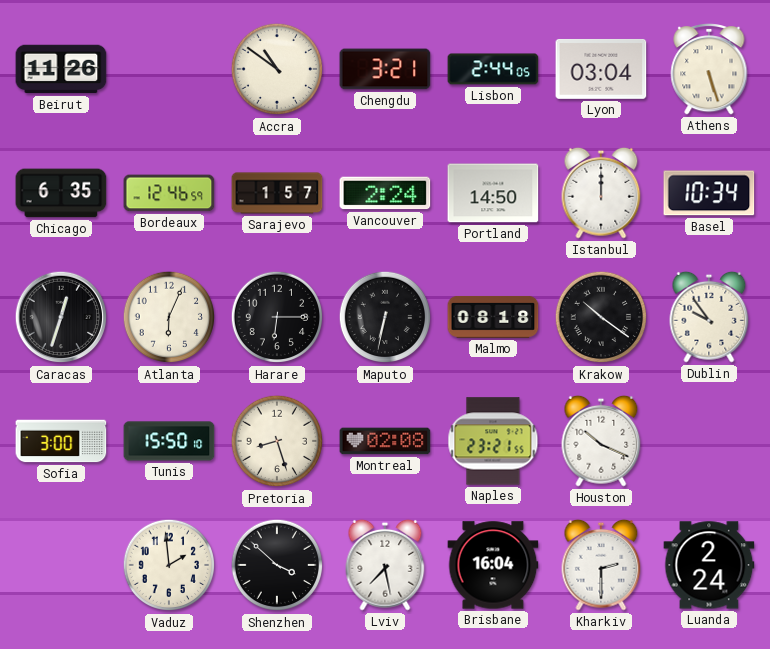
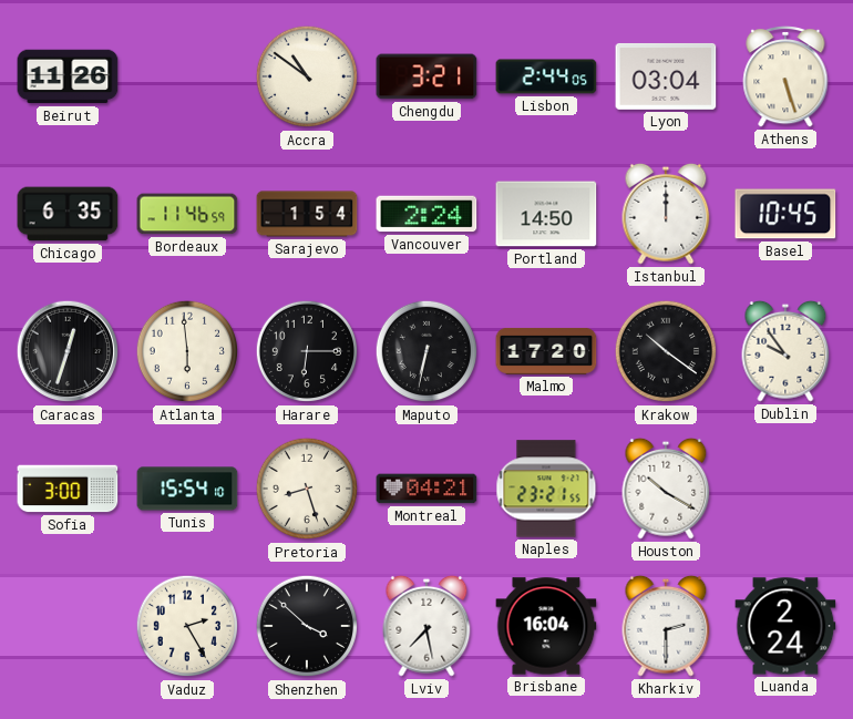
Bordeaux: 12:46 -> 11:46 (187, 214)
Sarajevo: 1:57 -> 1:54 (307, 214)
Basel: 10:34 -> 10:45 (785, 214)
Atlanta: 6:04 -> 5:59 (187, 351)
Malmo: 08:18 -> 17:20 (546, 351)
Tunis: 15:50 -> 15:54 (187, 489)
Montreal: 02:08 -> 04:21 (426, 489)
Houston: 10:19 -> 10:20 (666, 489)
Vaduz: 1:59 -> 2:25 (187, 626)
